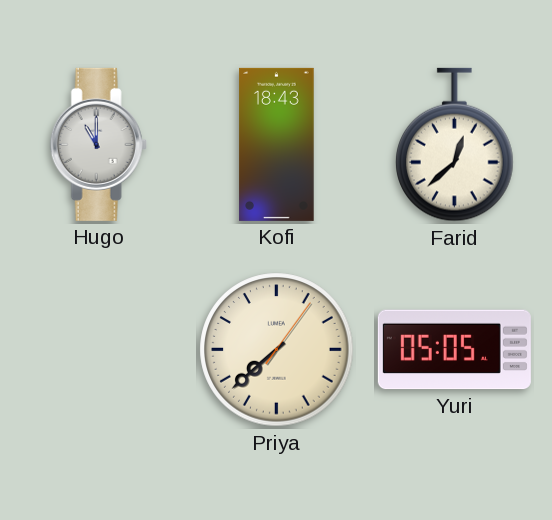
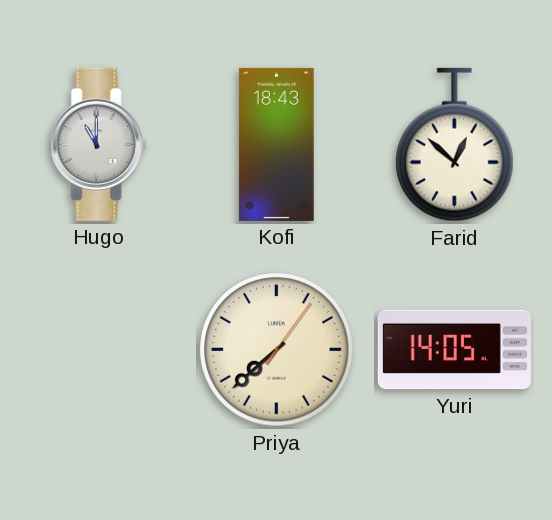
Farid: 12:38 -> 12:52 (455, 145)
Yuri: 05:05 -> 14:05 (454, 350)
